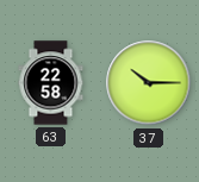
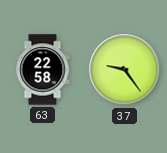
37: 10:15 -> 9:24 (125, 70)
